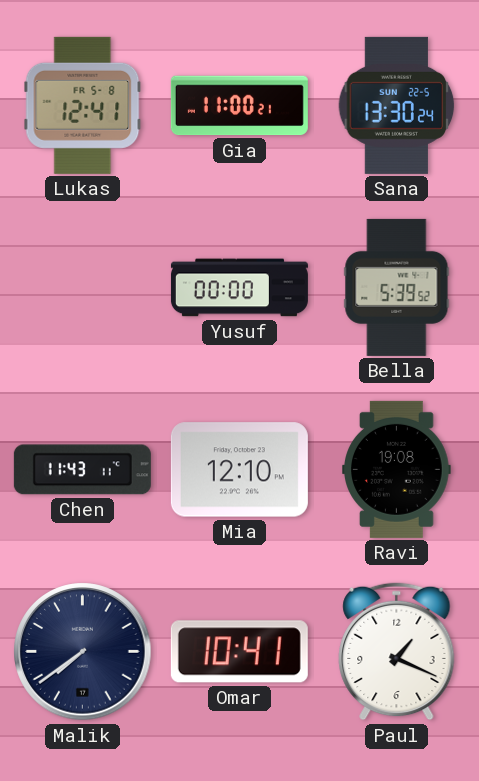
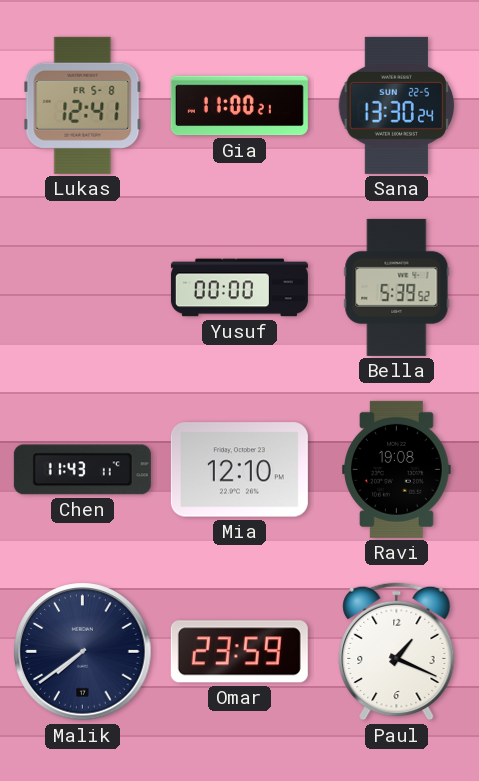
Omar: 10:41 -> 23:59 (239, 652)
